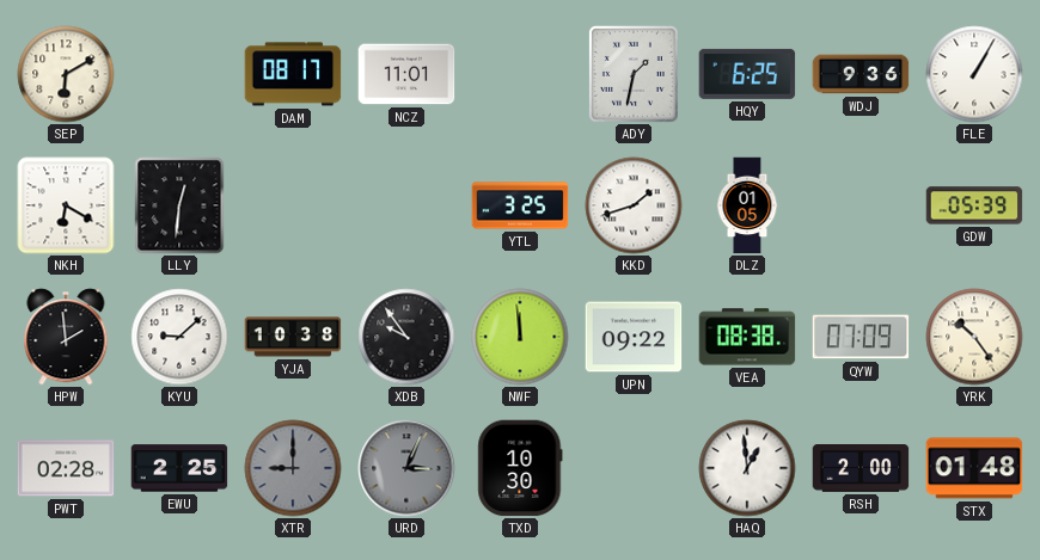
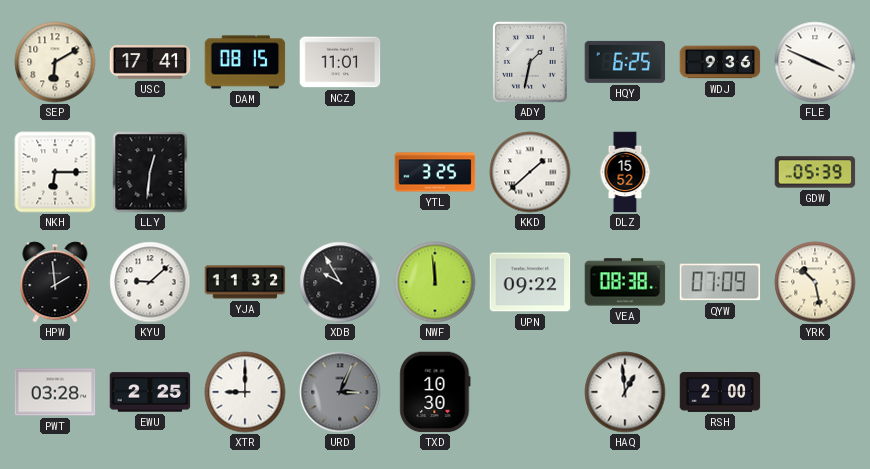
USC: none -> 17:41 (150, 62)
DAM: 08:17 -> 08:15 (245, 62)
FLE: 1:05 -> 3:49 (815, 62)
NKH: 6:20 -> 6:15 (55, 172)
KKD: 1:42 -> 1:38 (530, 172)
DLZ: 01:05 -> 15:52 (625, 172)
YJA: 10:38 -> 11:32 (245, 282)
XDB: 9:54 -> 9:55 (340, 282)
YRK: 10:24 -> 10:28 (815, 282)
PWT: 02:28 -> 03:28 (55, 392)
XTR dial: grey -> white (245, 392)
STX: 01:48 -> none (974, 468)
